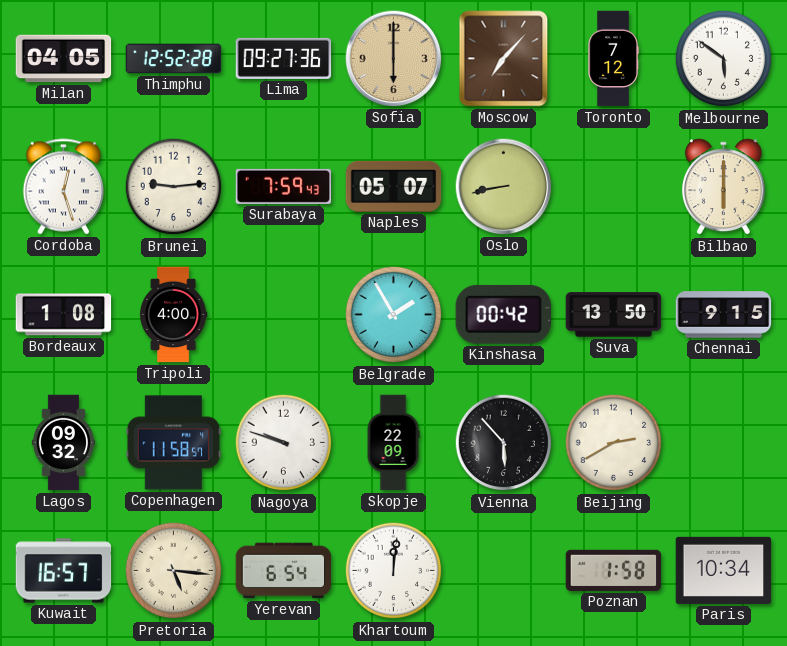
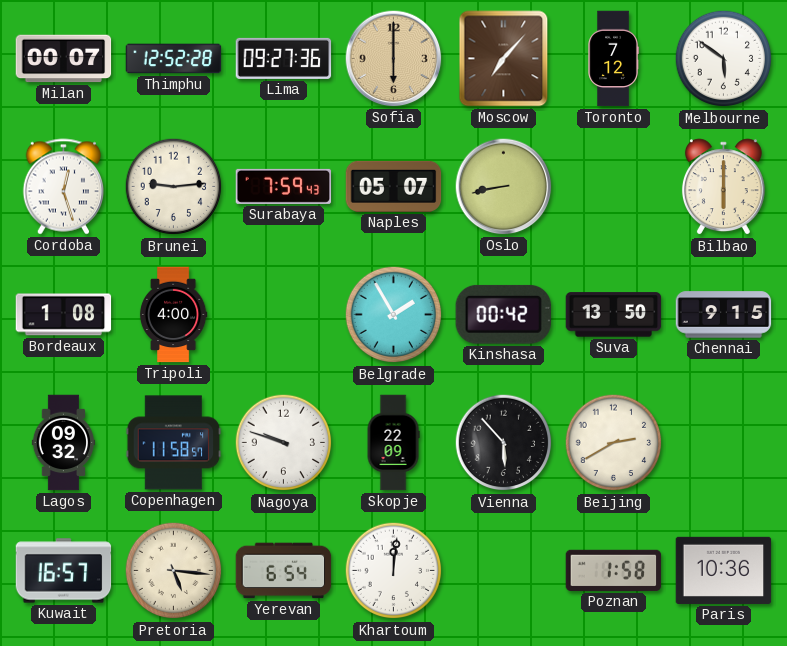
Milan: 04:05 -> 00:07 (64, 59)
Paris: 10:34 -> 10:36 (724, 570)
